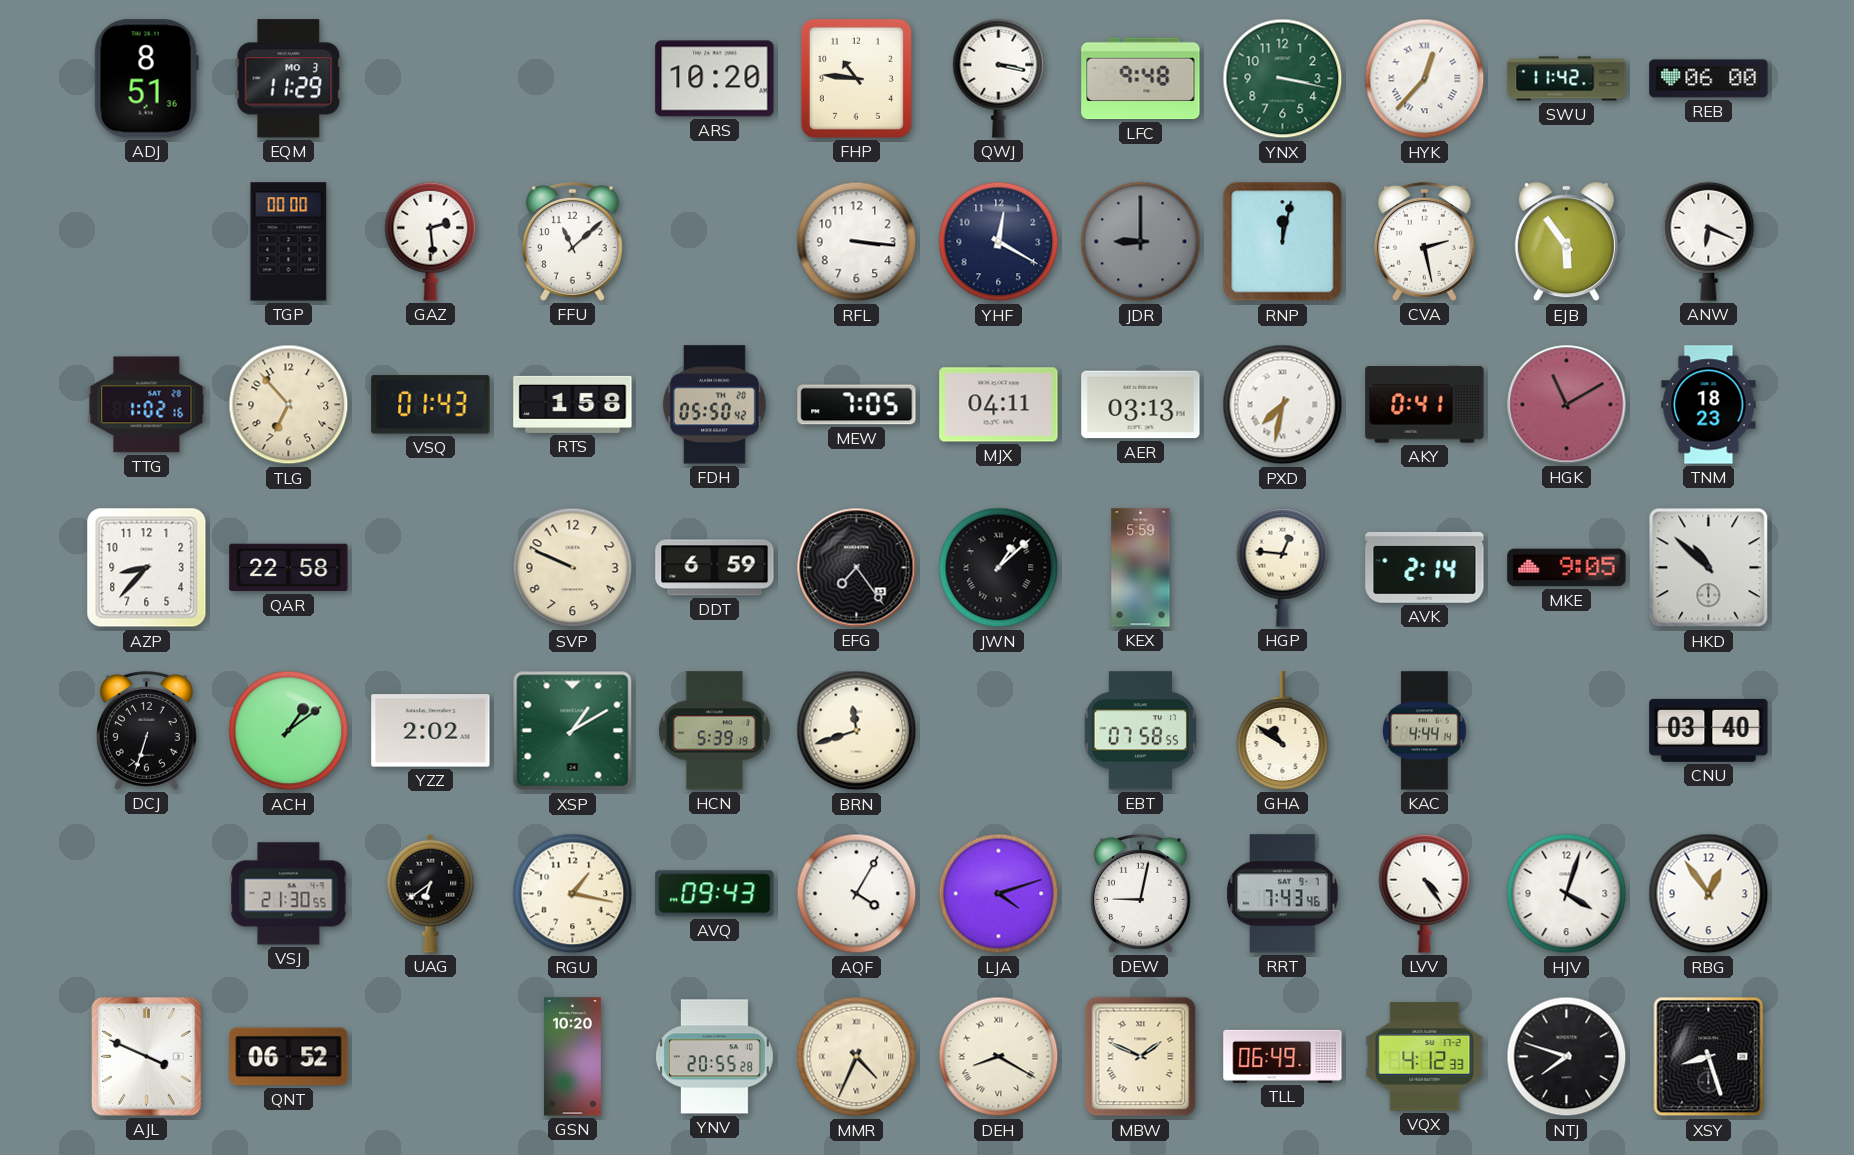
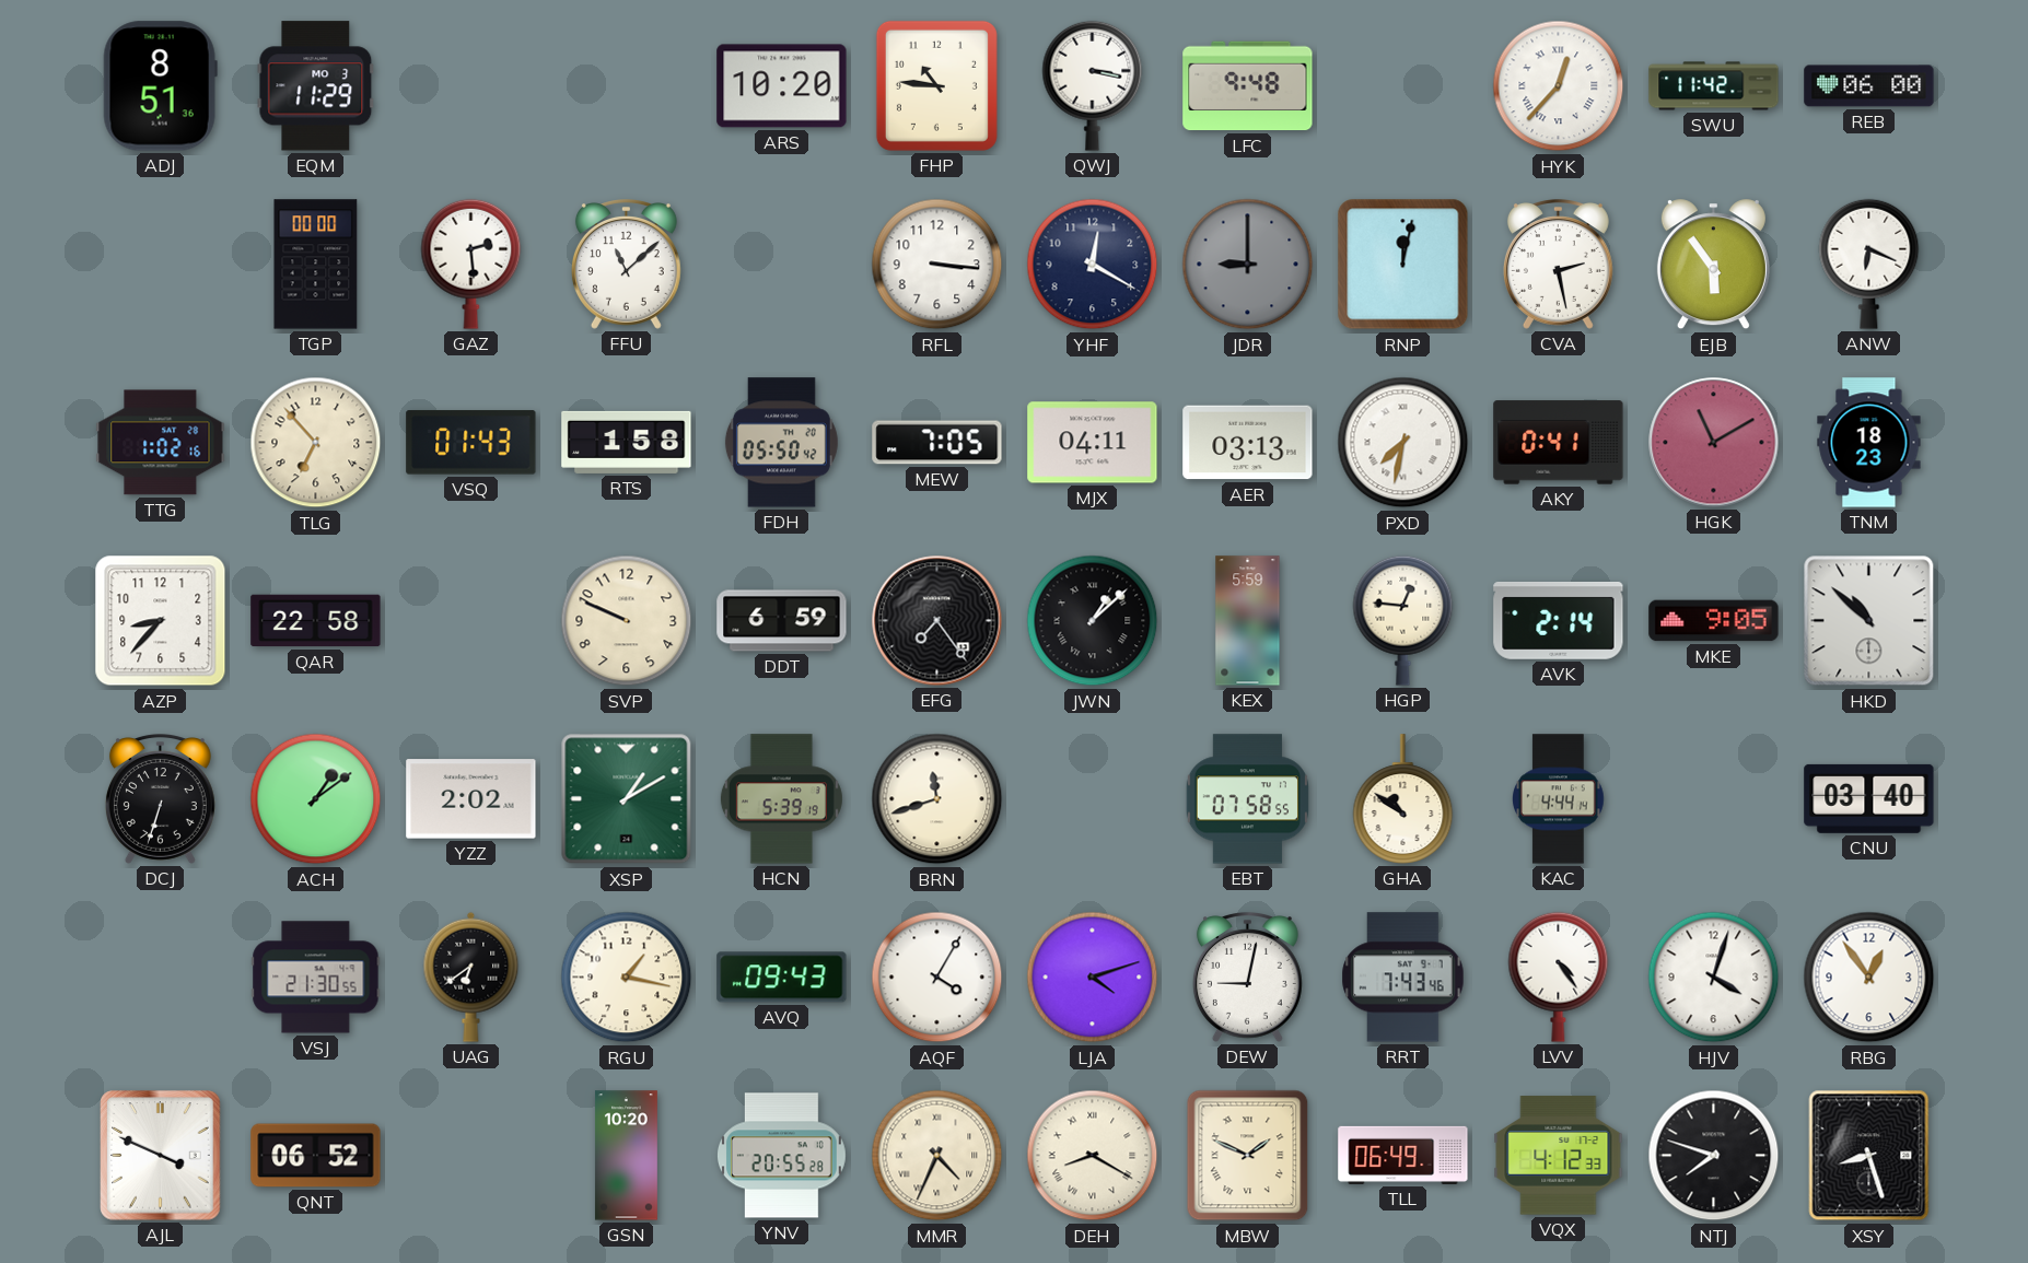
YNX: 3:17 -> none (1283, 79)
